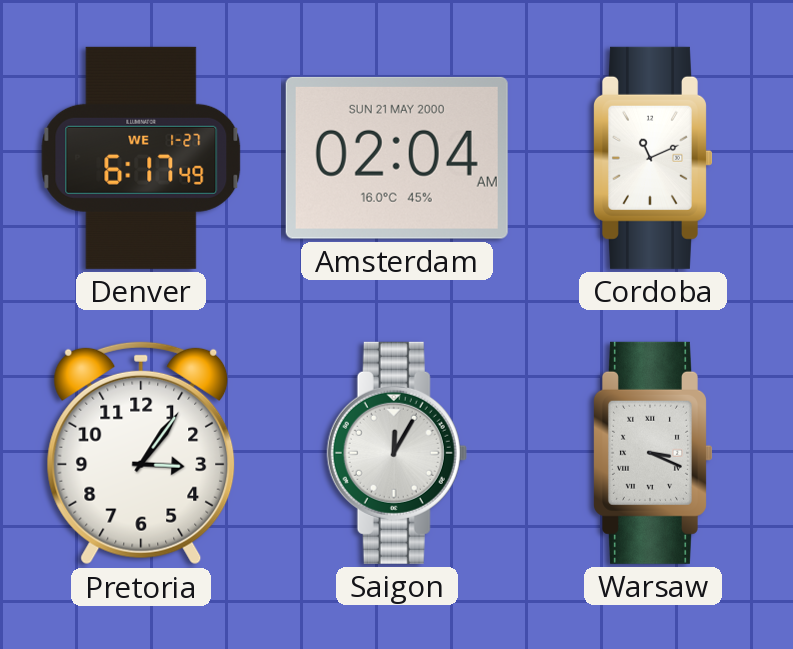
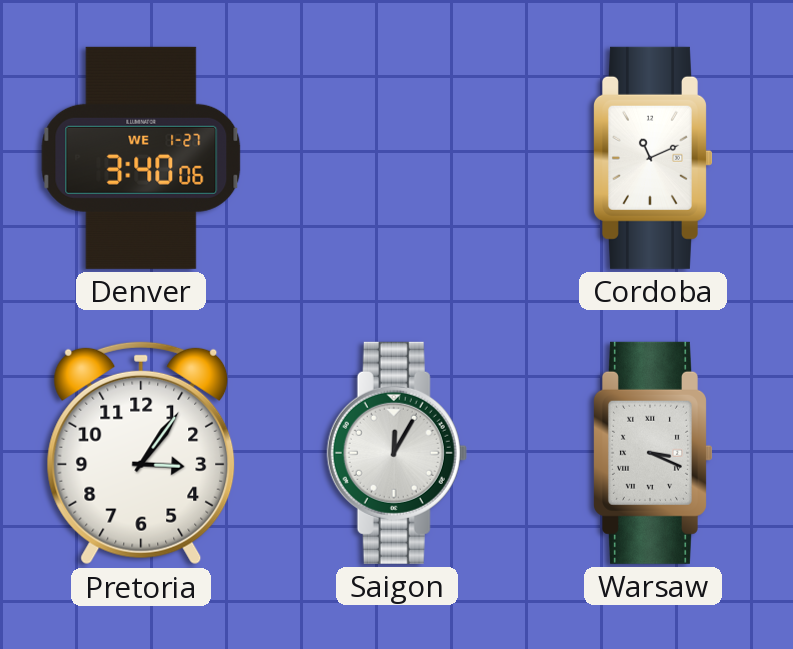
Denver: 6:17 -> 3:40 (141, 158)
Amsterdam: 02:04 -> none (397, 158)
